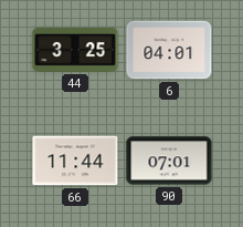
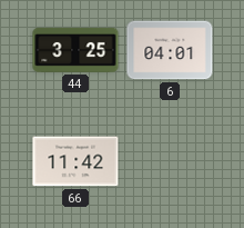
66: 11:44 -> 11:42 (75, 161)
90: 07:01 -> none (169, 161)
